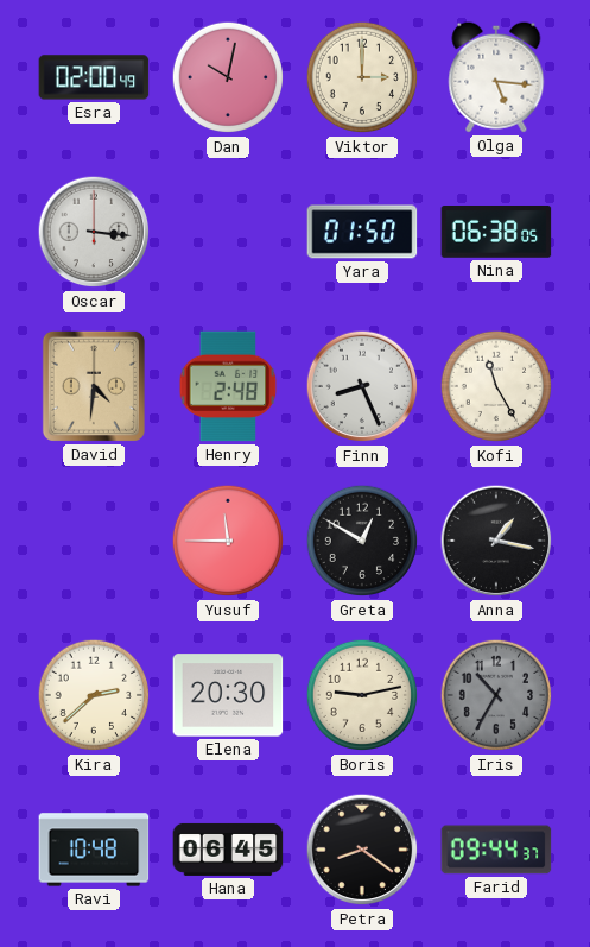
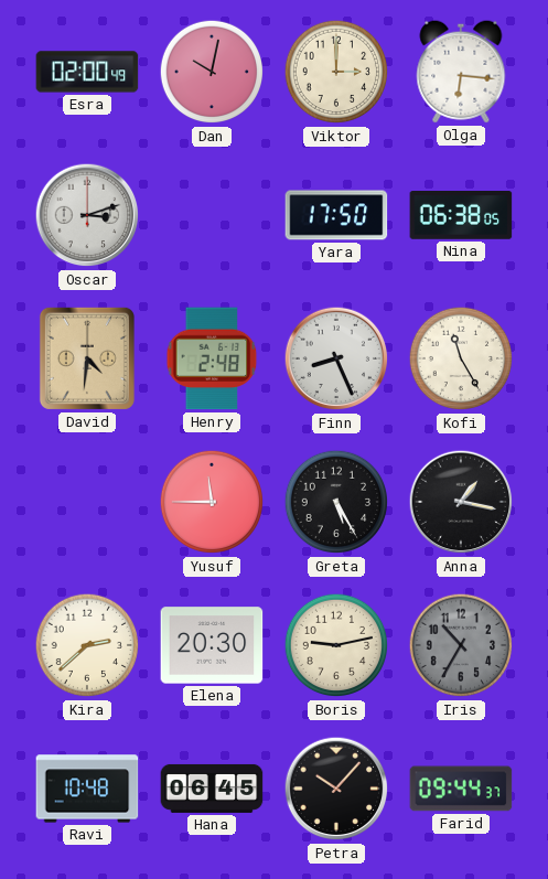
Olga: 5:16 -> 6:16 (461, 72)
Oscar: 3:16 -> 3:12 (87, 215)
Yara: 01:50 -> 17:50 (336, 215)
Greta: 12:50 -> 5:25 (336, 502)
Petra: 8:21 -> 10:07 (336, 789)
